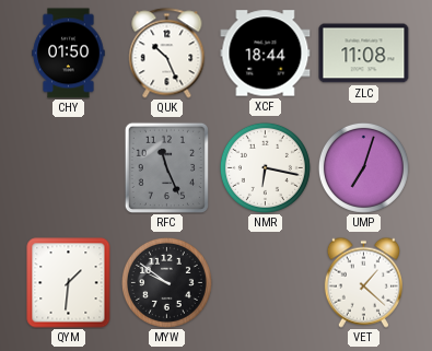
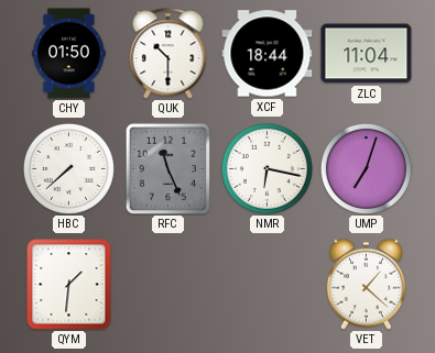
QUK: 10:26 -> 10:30 (168, 54)
ZLC: 11:08 -> 11:04 (367, 54)
HBC: none -> 7:38 (68, 168)
MYW: 9:51 -> none (166, 282)
